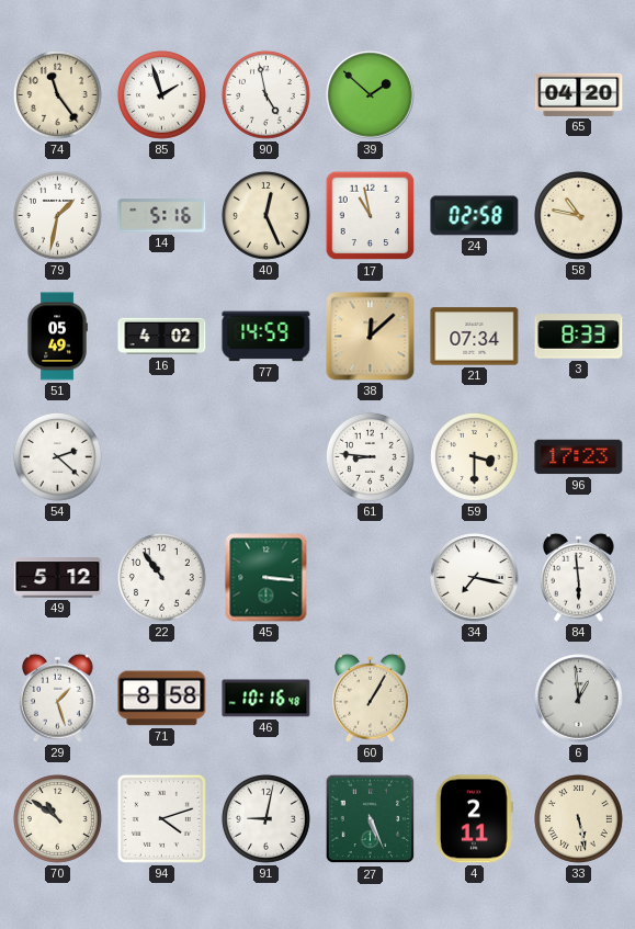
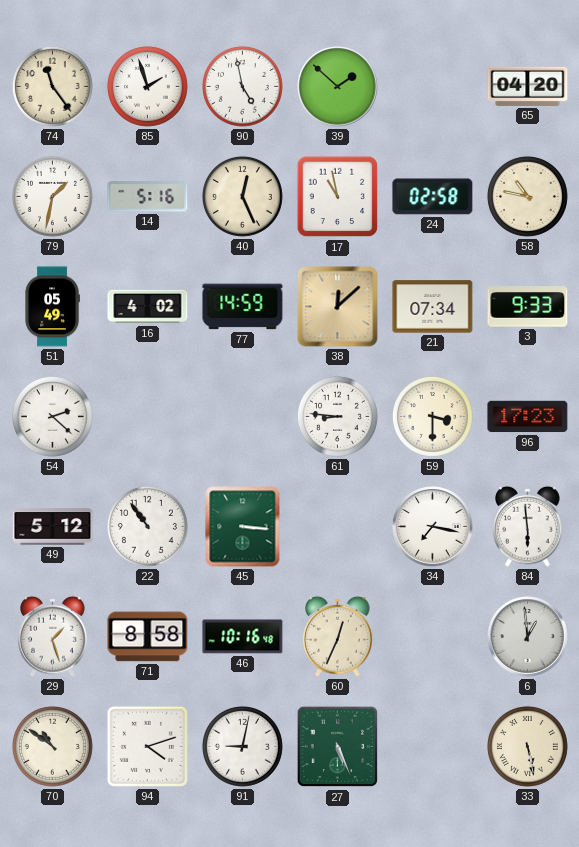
3: 8:33 -> 9:33 (528, 307)
60: 1:05 -> 12:34 (338, 636)
4: 2:11 -> none (474, 819)
